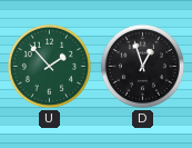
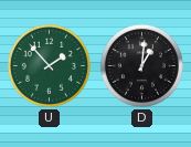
D: 12:57 -> 1:01 (141, 65)
